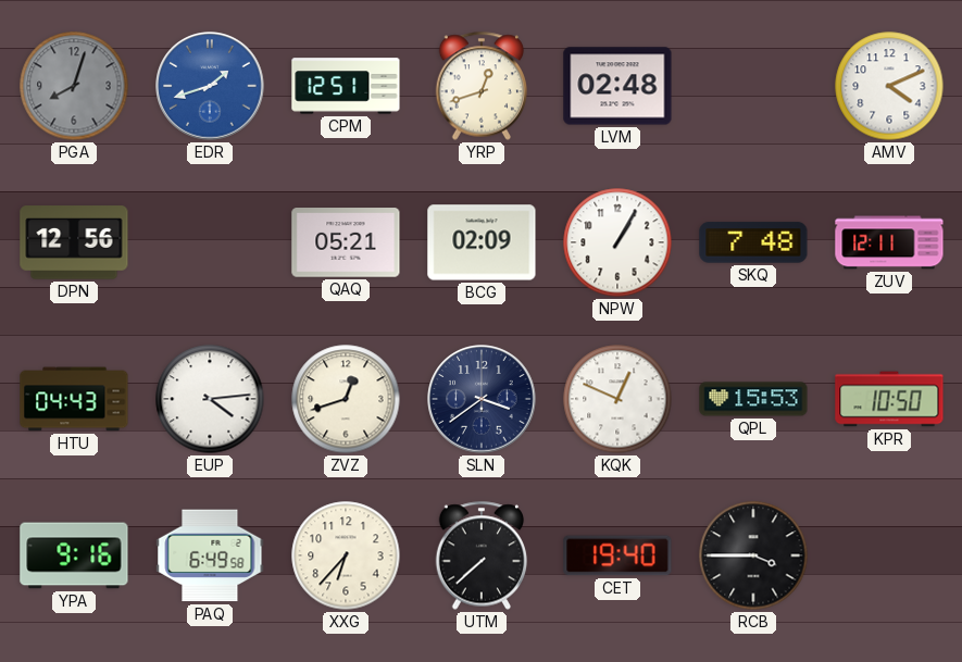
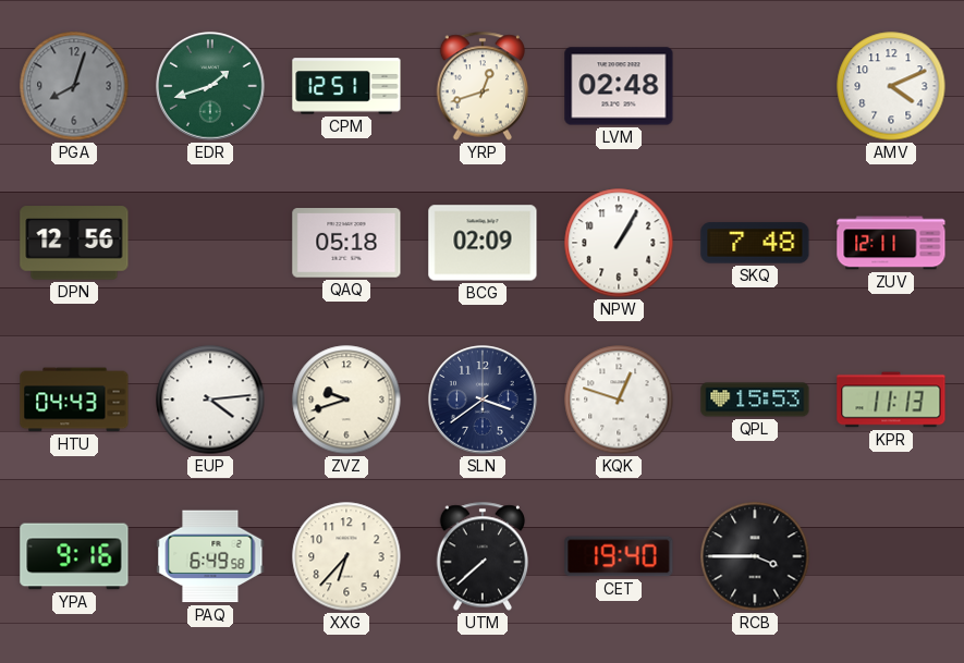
EDR dial: blue -> green (210, 86)
QAQ: 05:21 -> 05:18 (346, 243)
ZVZ: 12:42 -> 9:42 (346, 400)
KQK: 12:49 -> 12:48 (619, 400)
KPR: 10:50 -> 11:13 (891, 400)
